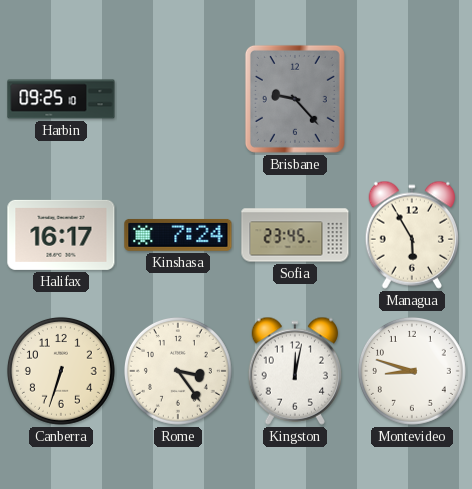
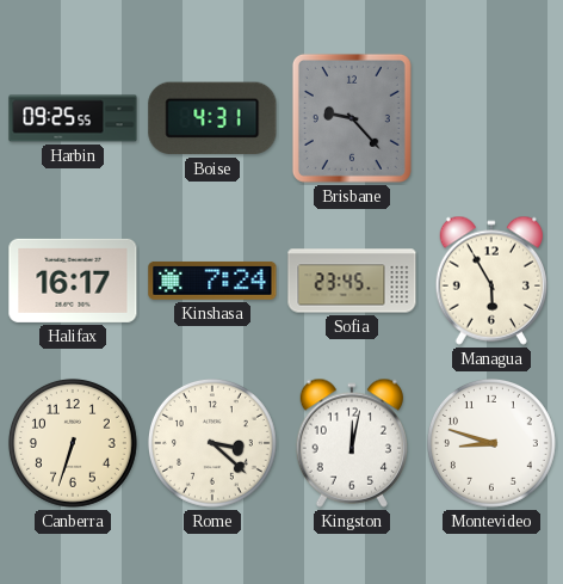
Harbin: 09:25:10 -> 09:25:55 (73, 118)
Boise: none -> 4:31 (212, 118)
Rome: 3:24 -> 3:22 (212, 443)
